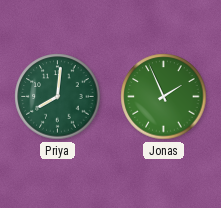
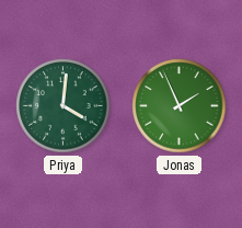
Priya: 8:01 -> 4:01 (64, 106)
